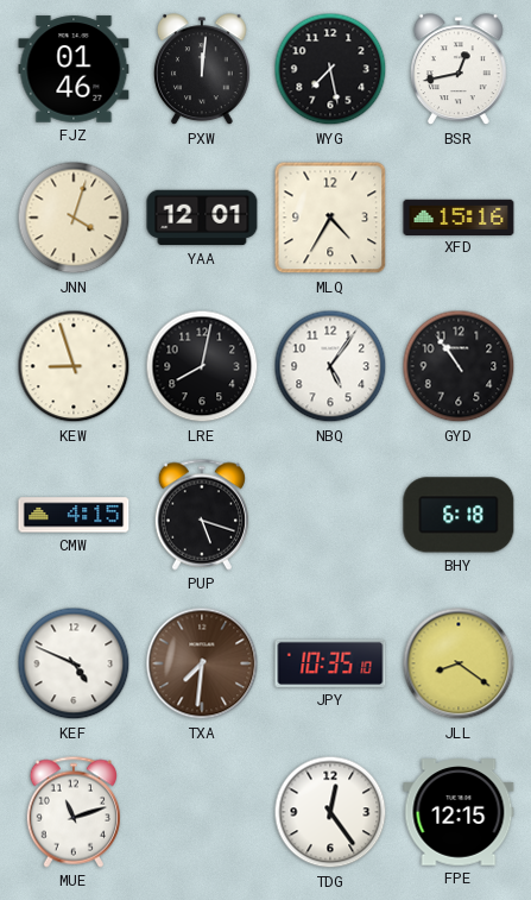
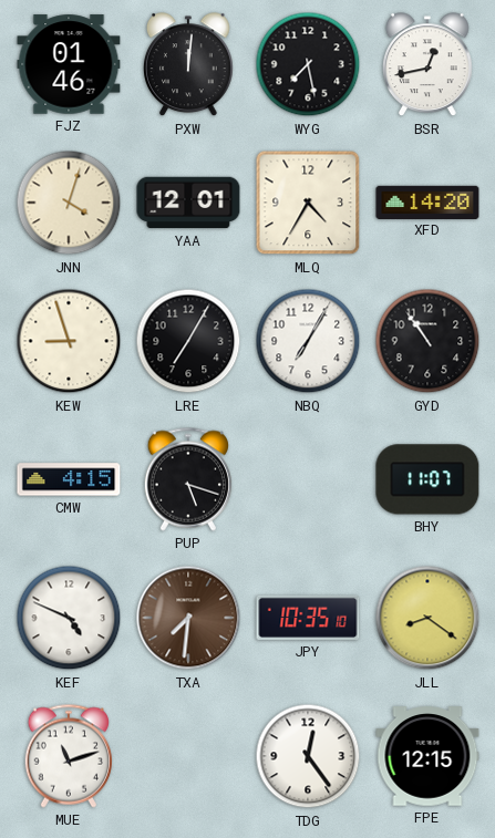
XFD: 15:16 -> 14:20 (427, 201)
LRE: 8:02 -> 7:05 (188, 341)
NBQ: 5:06 -> 7:05 (308, 341)
BHY: 6:18 -> 11:07 (427, 479)
